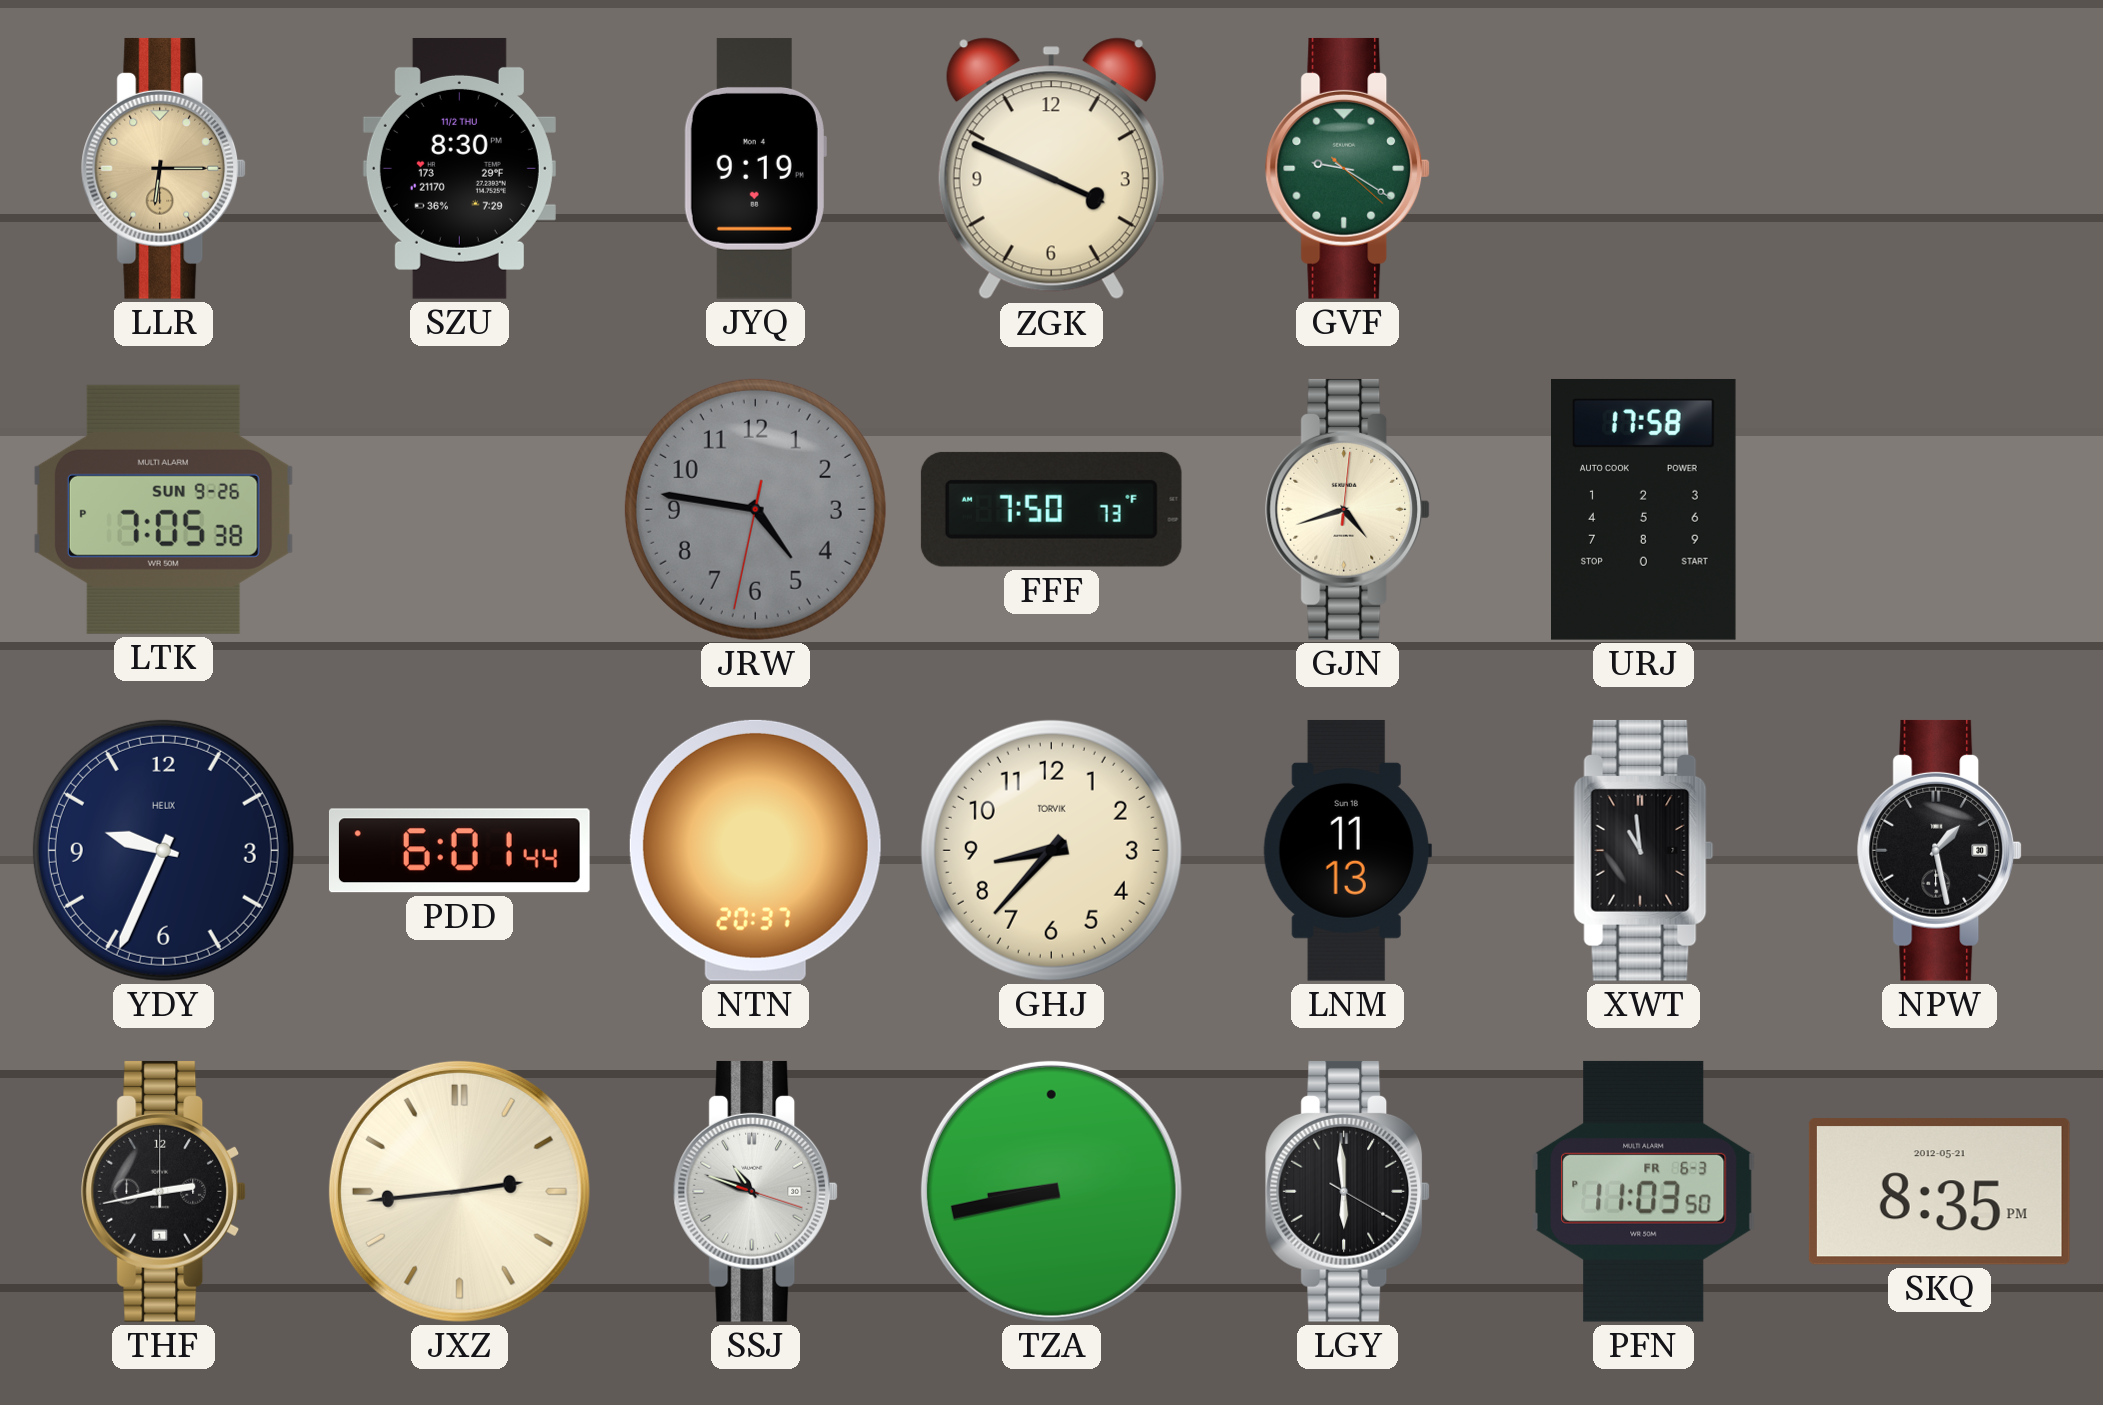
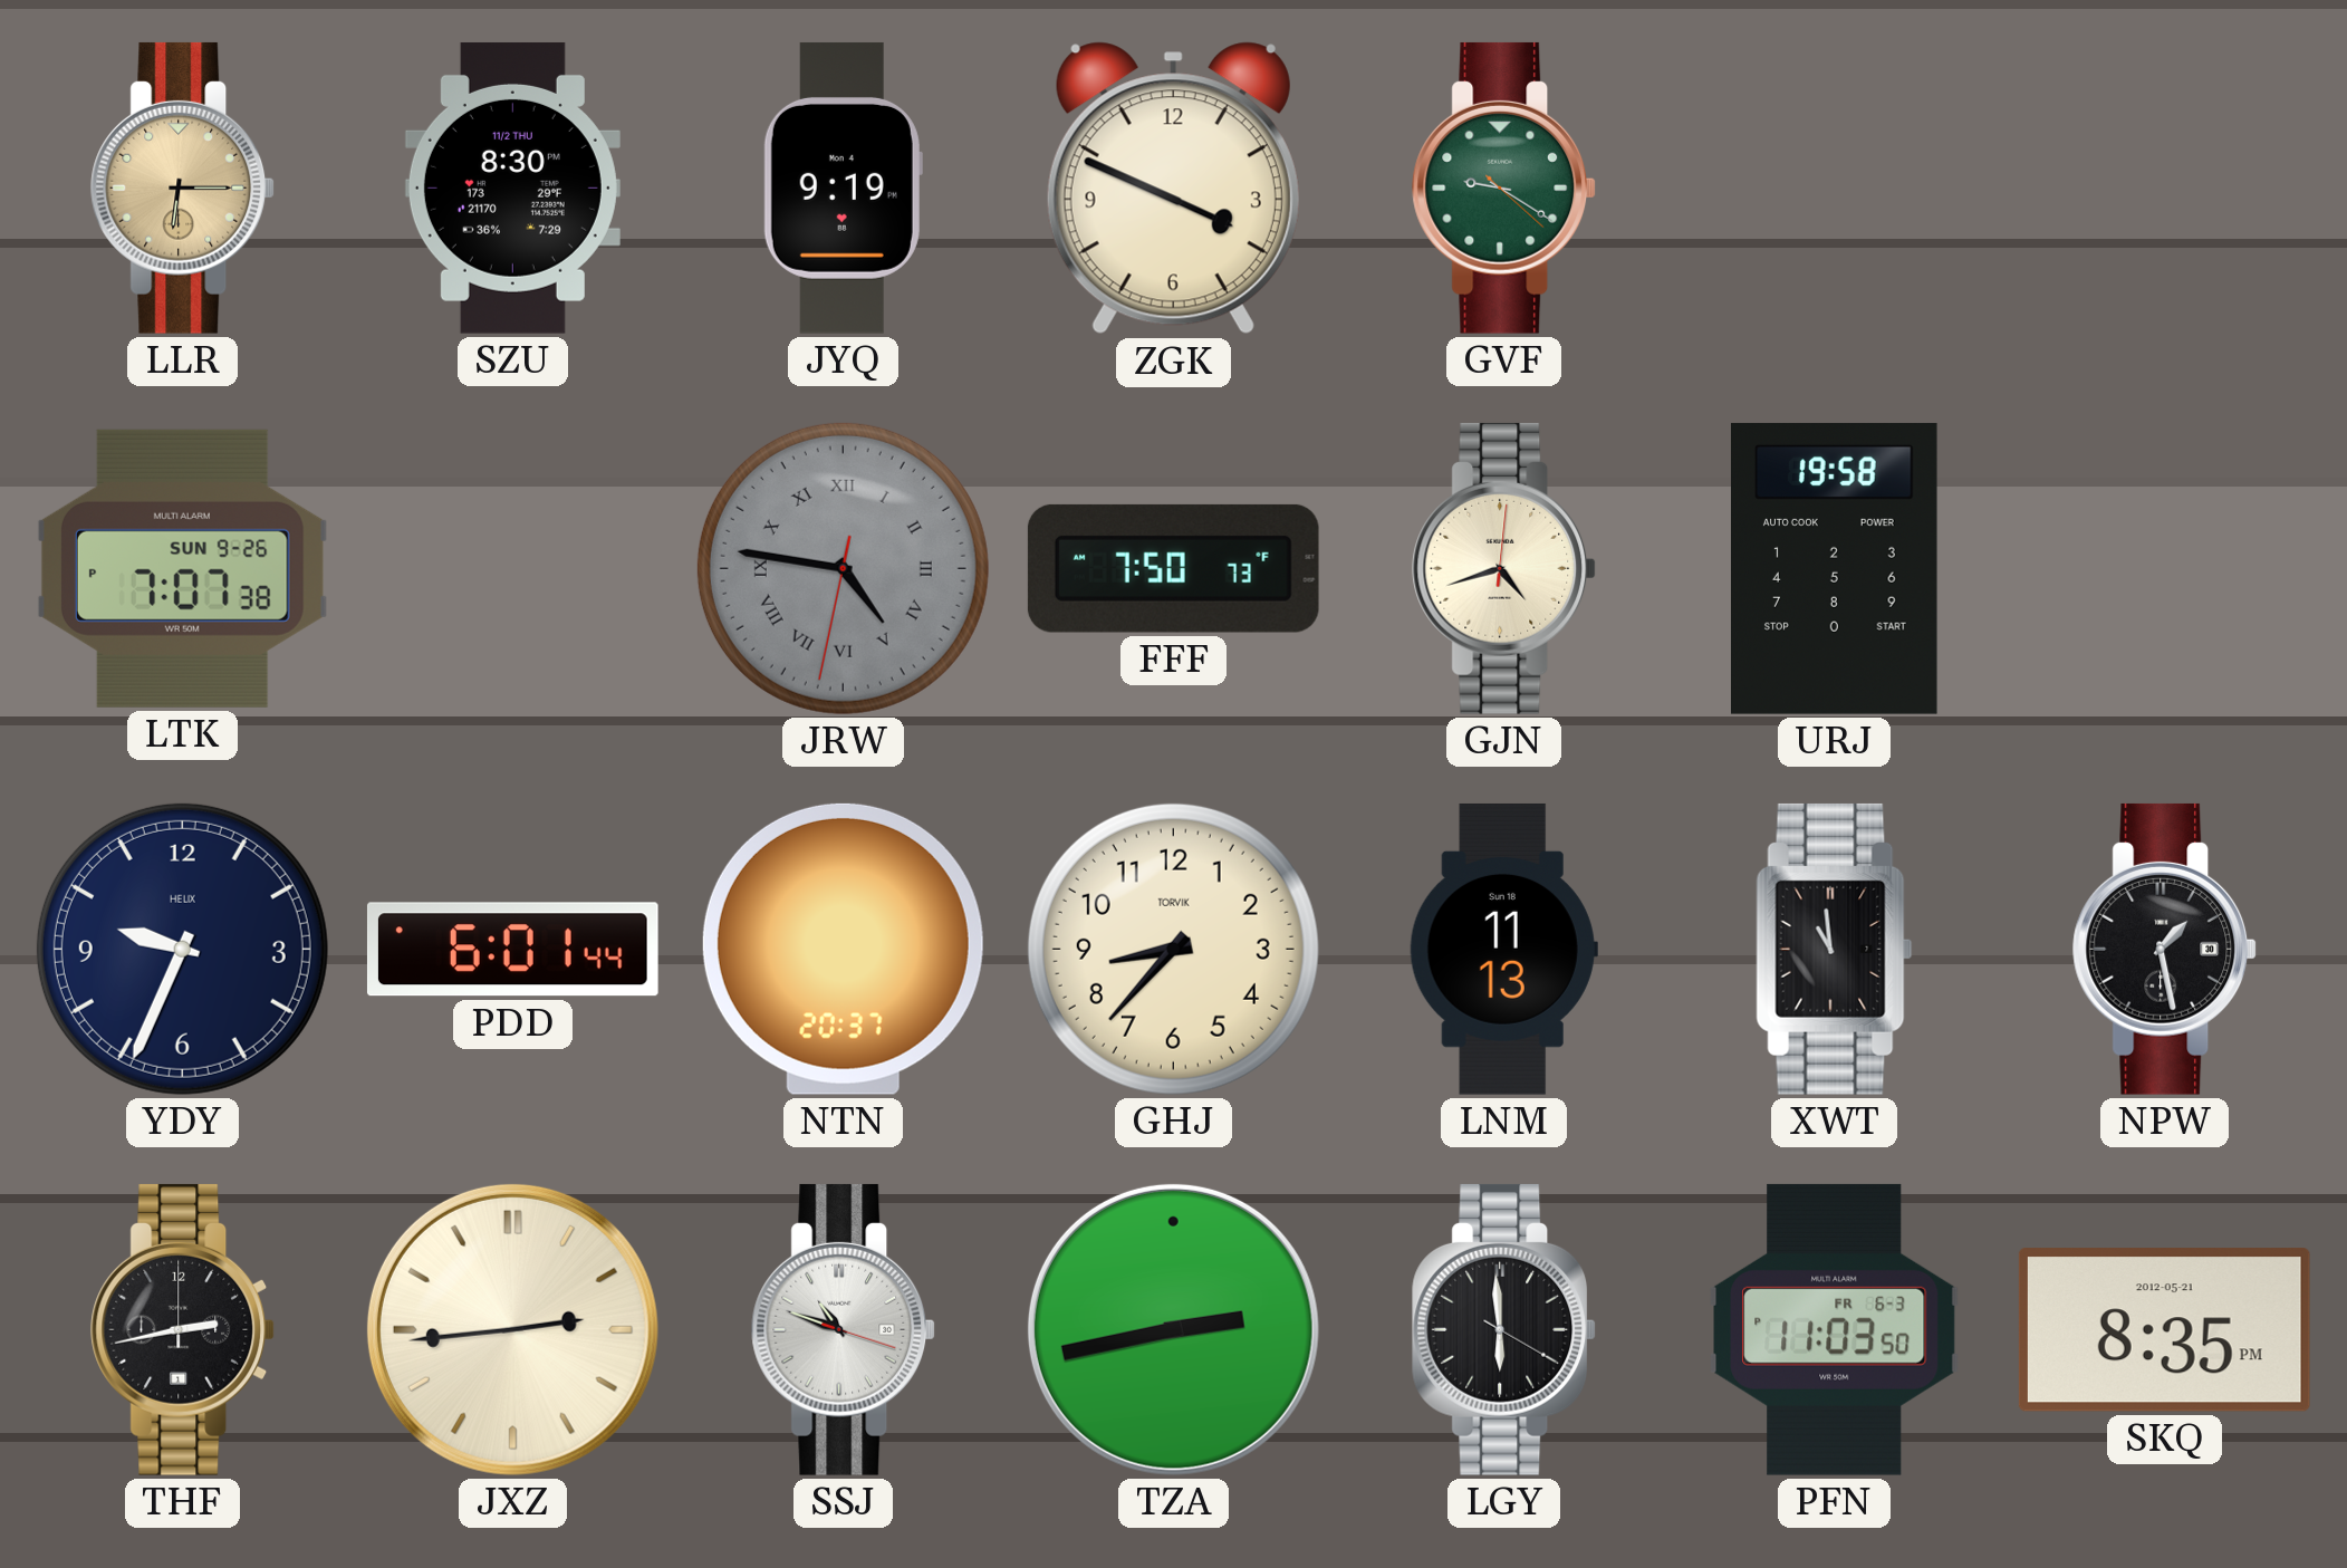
LTK: 7:05 -> 7:07 (182, 568)
JRW numerals: Arabic -> Roman (843, 568)
URJ: 17:58 -> 19:58 (1835, 568)
TZA: 8:43 -> 2:43 (1173, 1329)
